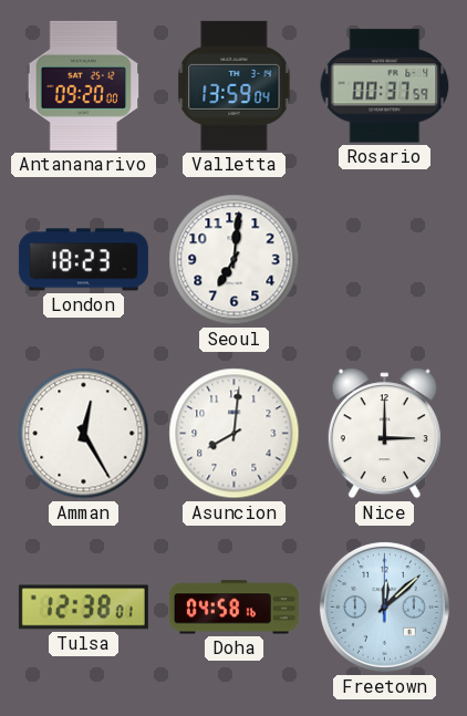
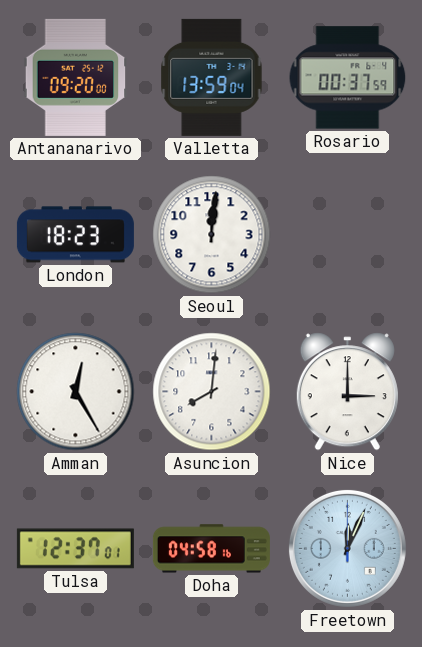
Seoul: 7:01 -> 12:01 (212, 235)
Tulsa: 12:38 -> 12:37 (75, 549)
Freetown: 12:08 -> 12:04 (347, 548)
